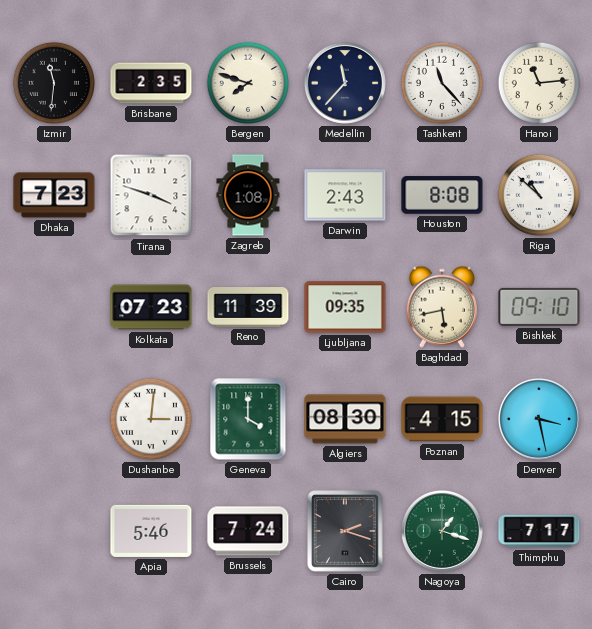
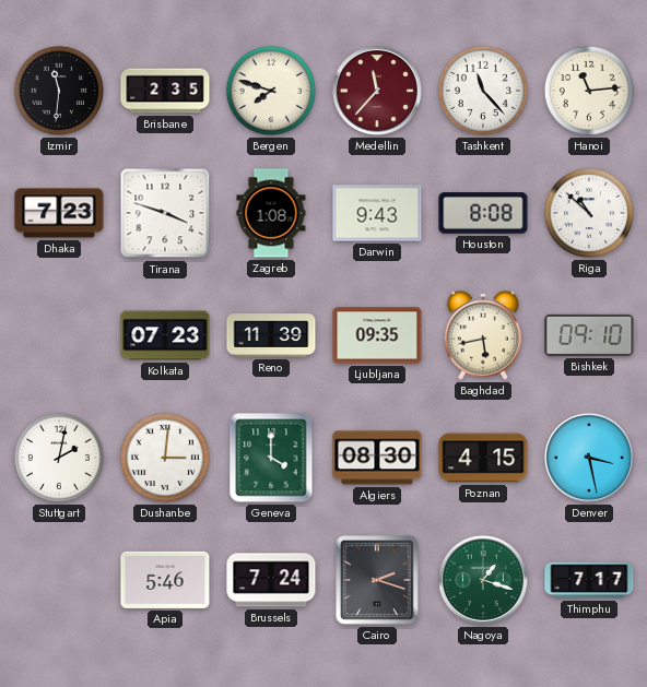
Medellin dial: navy -> burgundy (377, 91)
Darwin: 2:43 -> 9:43 (377, 213)
Stuttgart: none -> 2:02 (59, 458)
